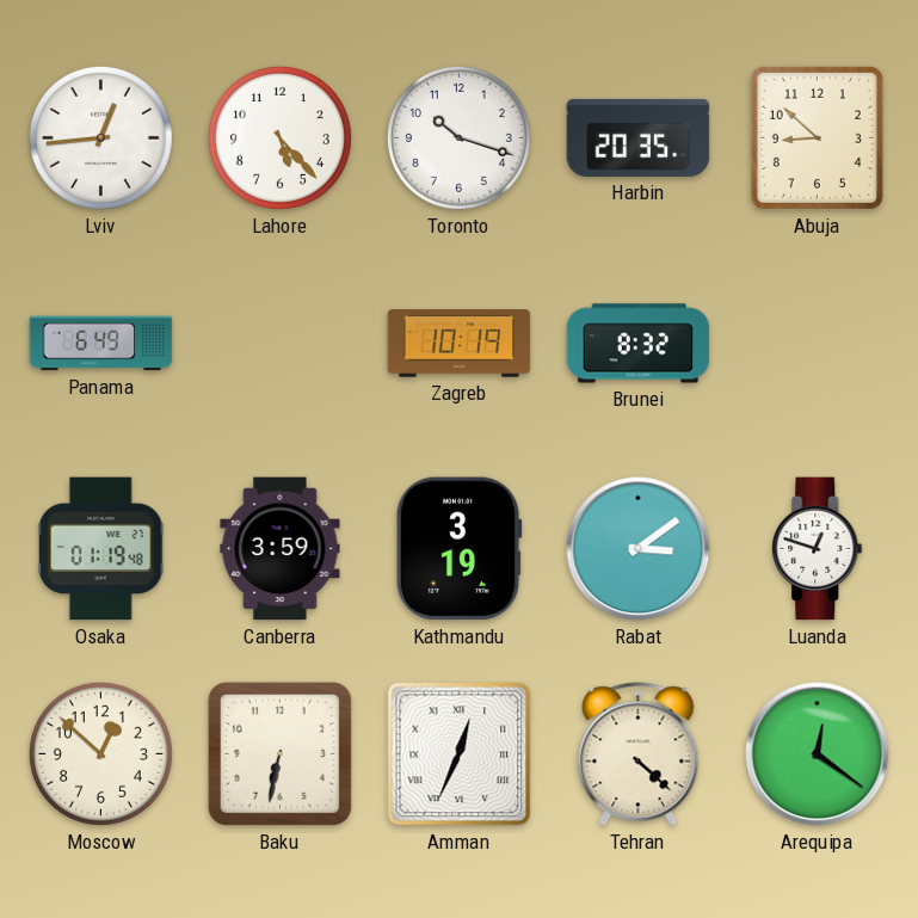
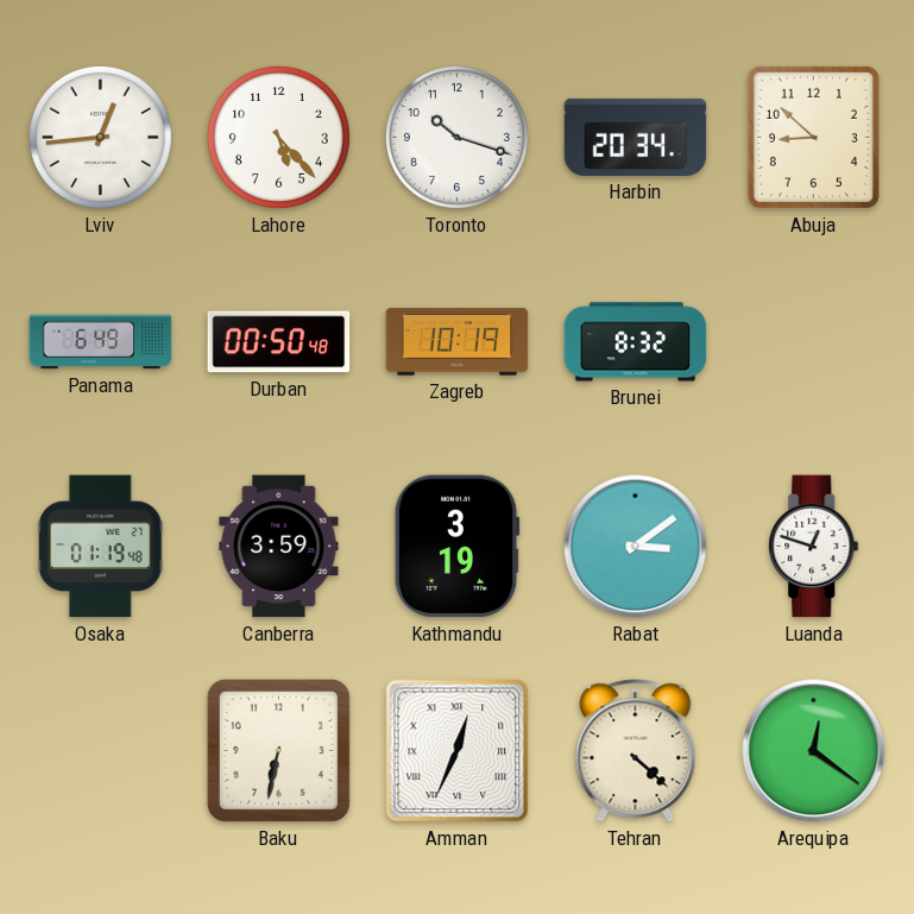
Harbin: 20:35 -> 20:34 (636, 137)
Durban: none -> 00:50 (279, 342)
Moscow: 12:52 -> none (100, 753)
